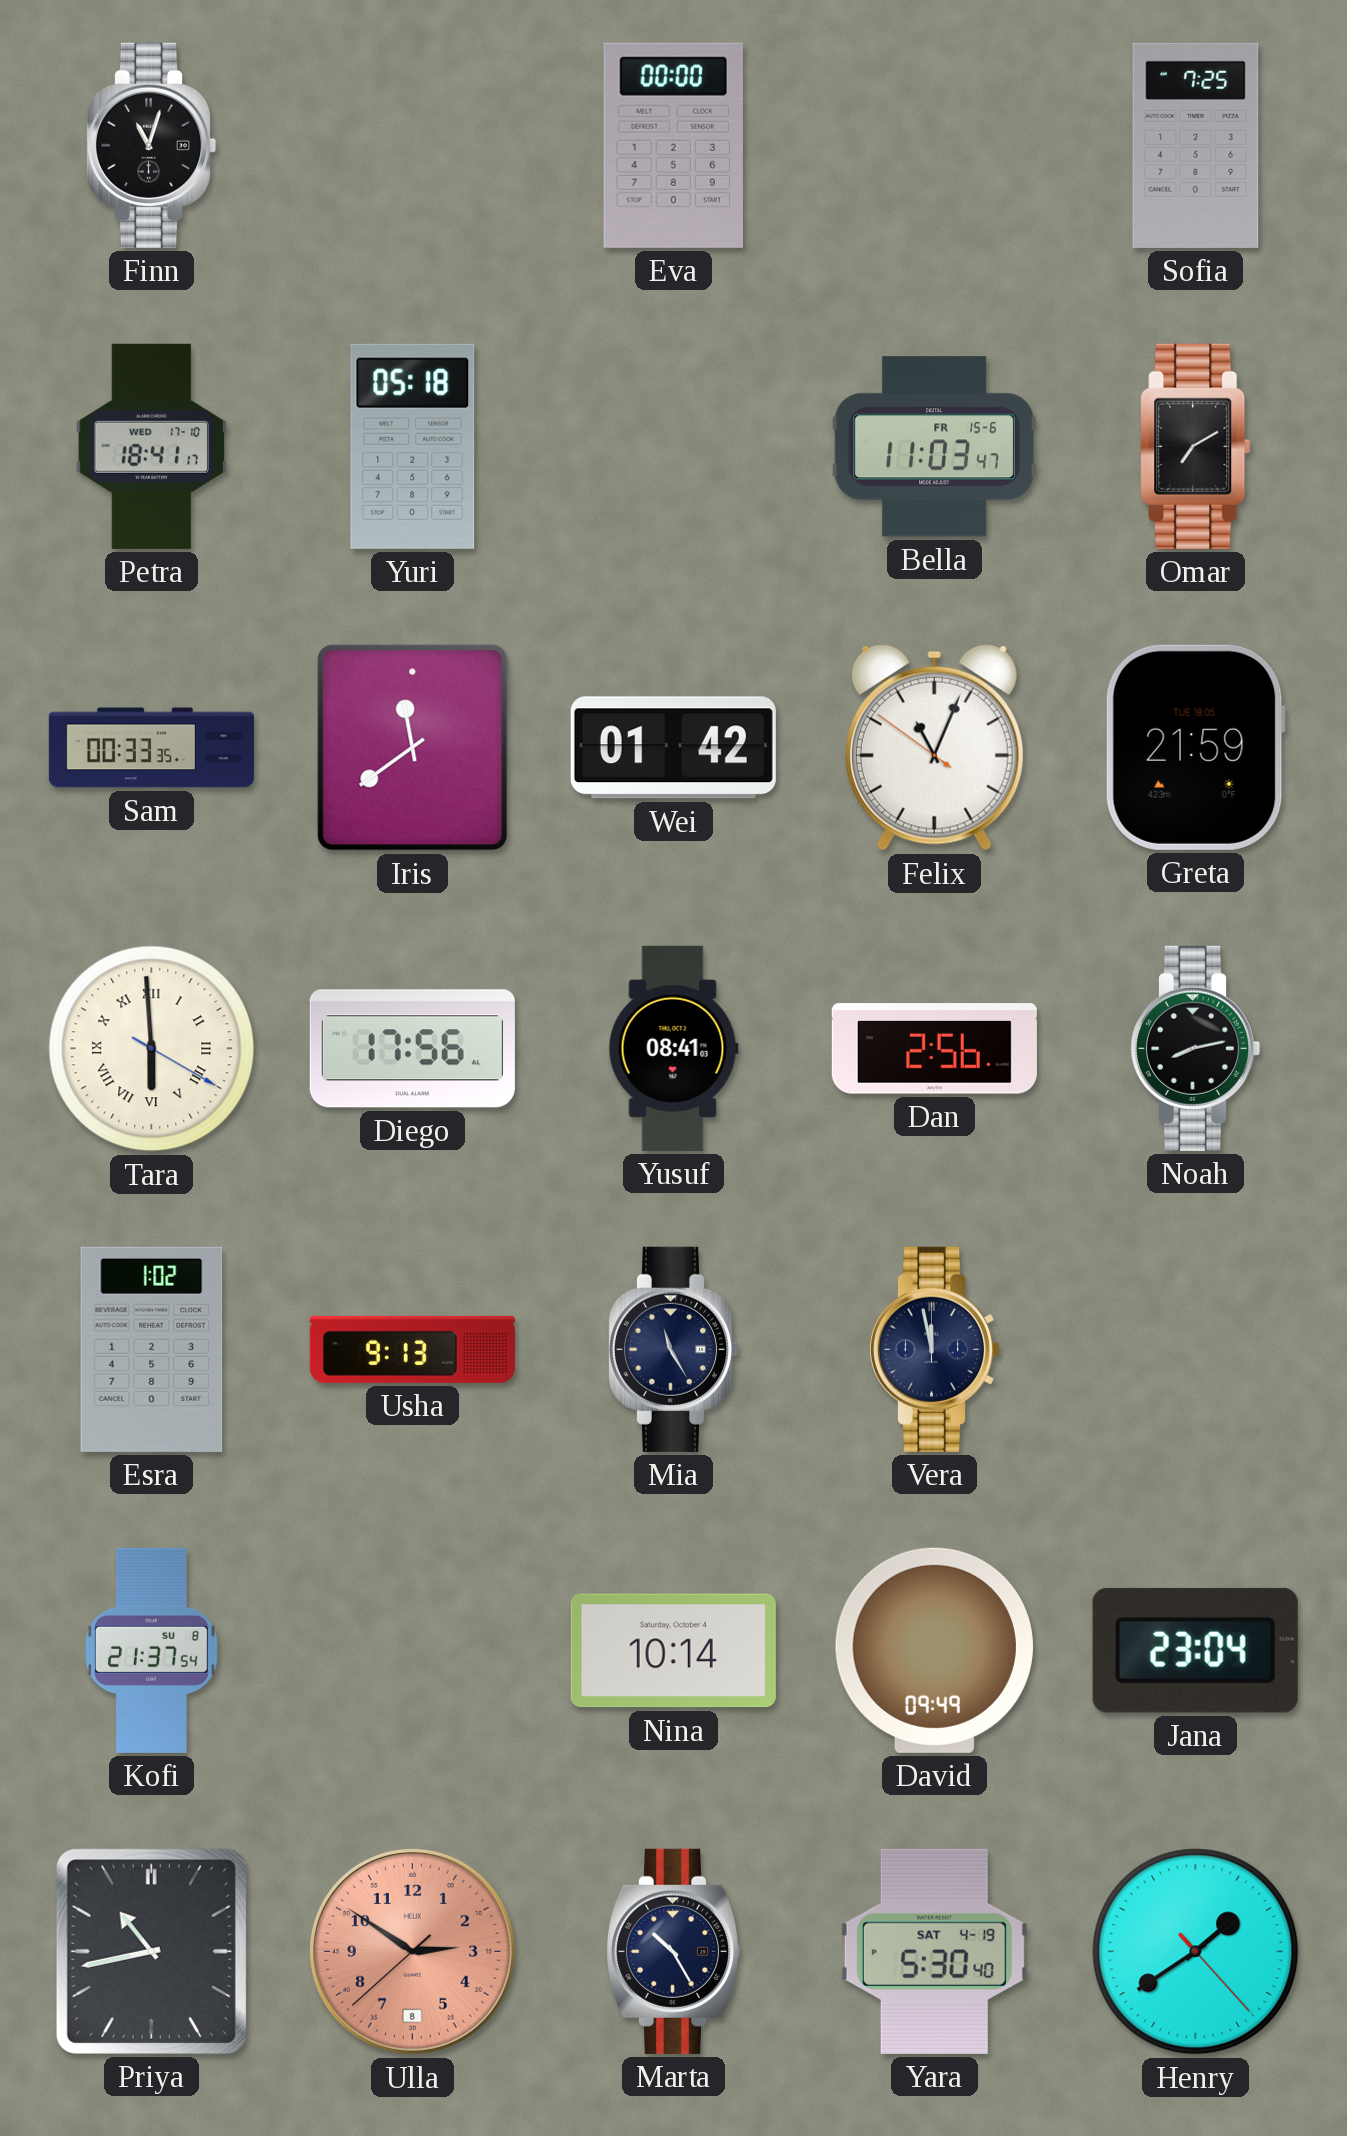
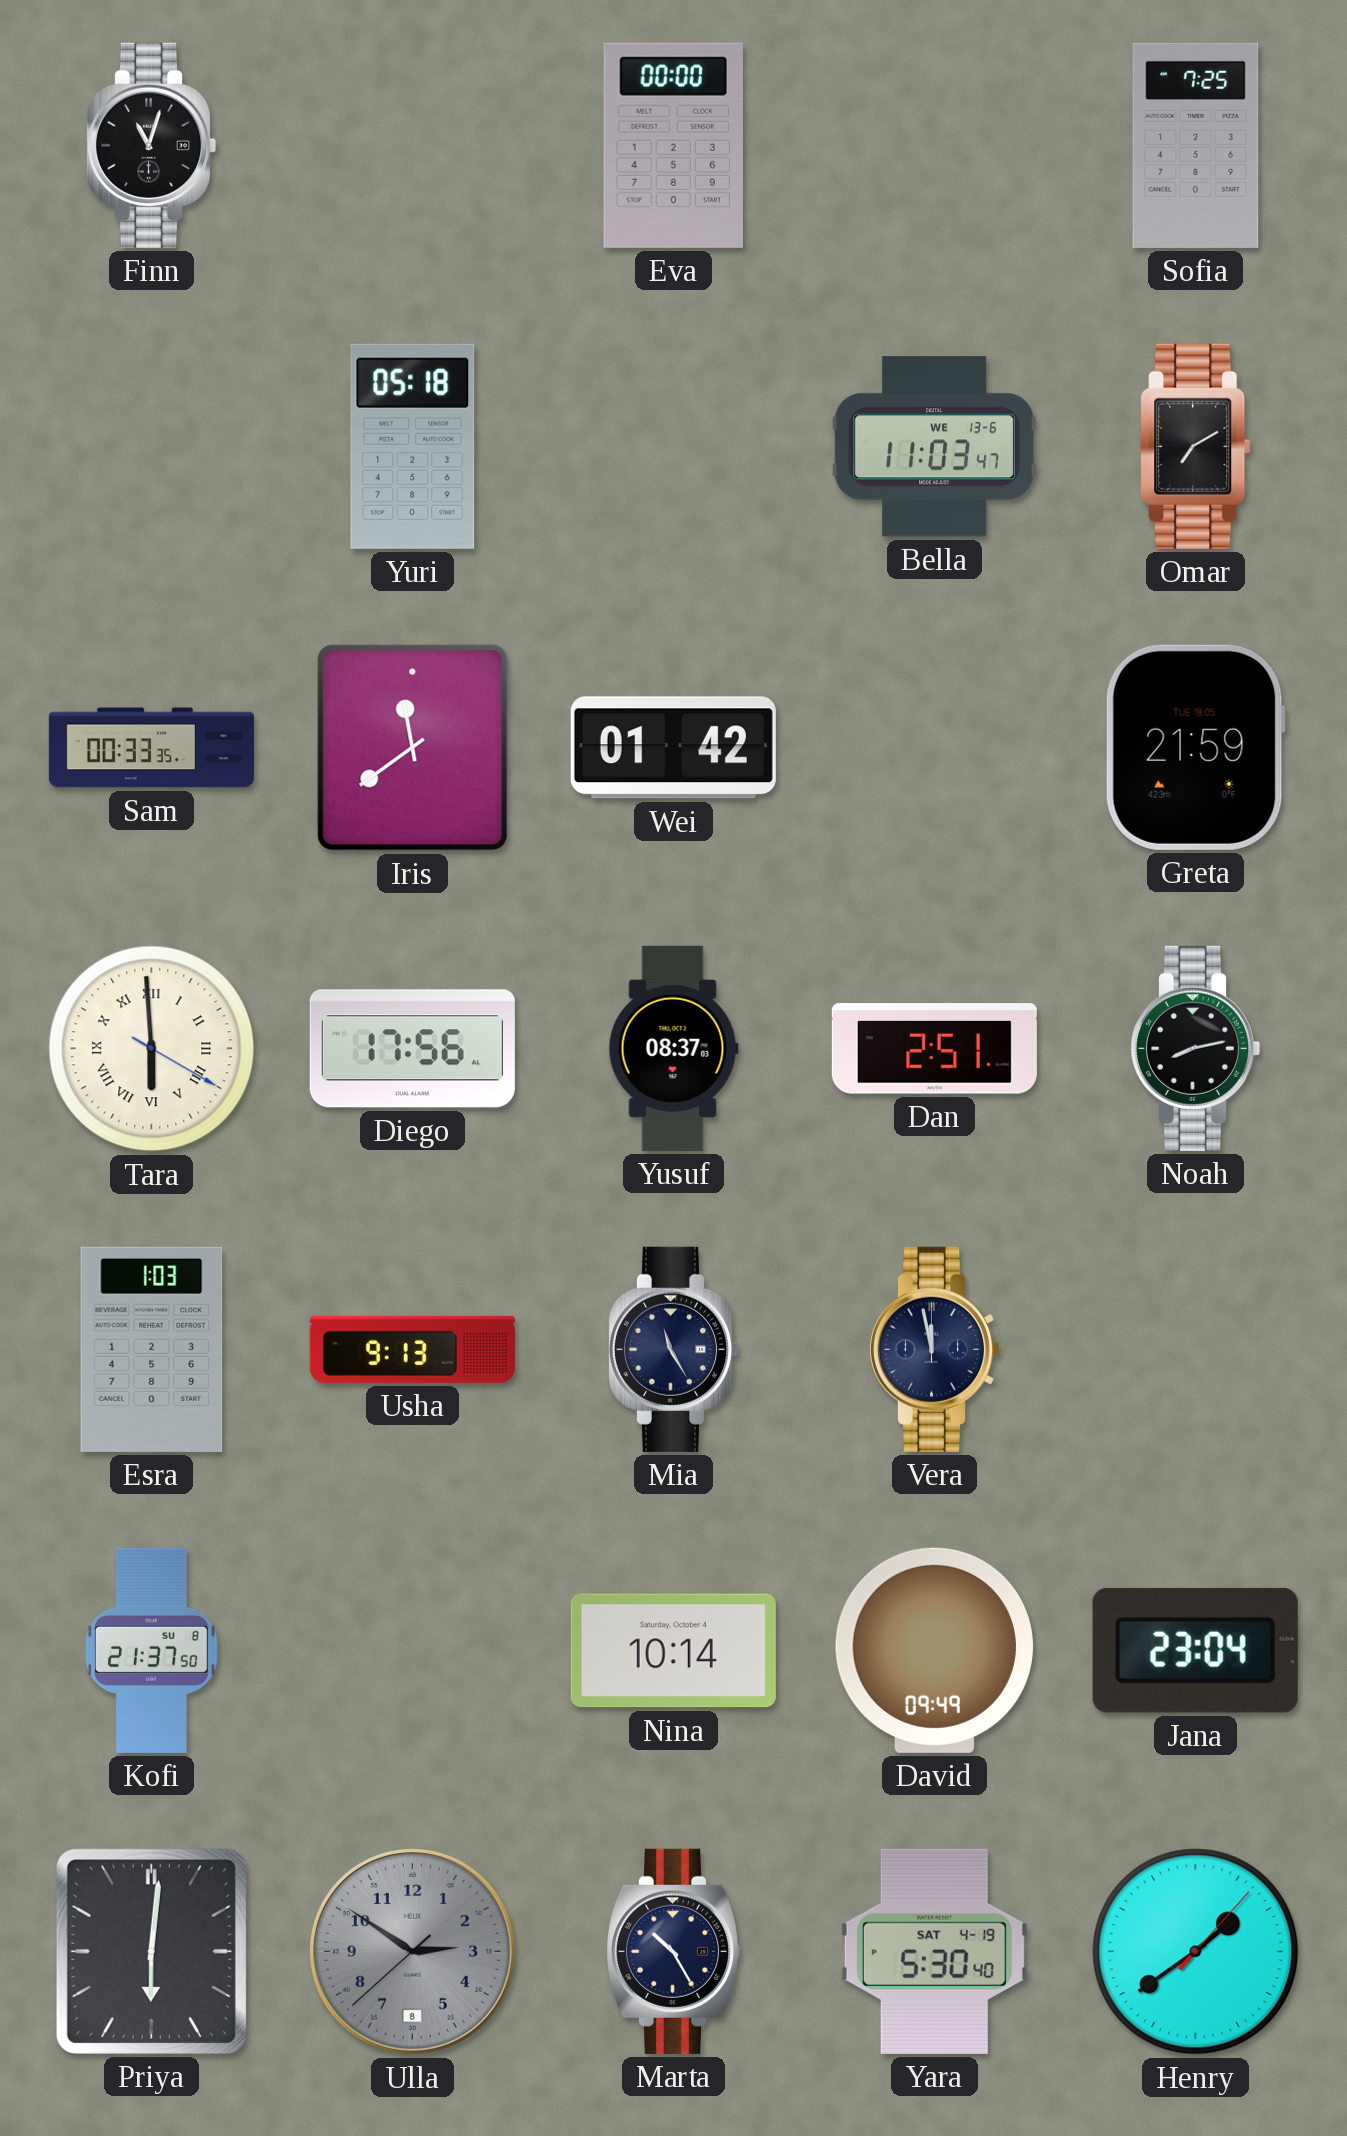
Petra: 18:41 -> none (151, 446)
Bella date: FR 15-6 -> WE 13-6 (934, 447)
Felix: 11:03 -> none (934, 747)
Yusuf: 08:41 -> 08:37 (673, 1048)
Dan: 2:56 -> 2:51 (934, 1049)
Esra: 1:02 -> 1:03 (152, 1349)
Kofi: 21:37:54 -> 21:37:50 (151, 1650)
Priya: 10:43 -> 6:01 (151, 1951)
Ulla dial: salmon -> grey (413, 1952)
Henry: 1:39:23 -> 1:39:07 (1196, 1952)
